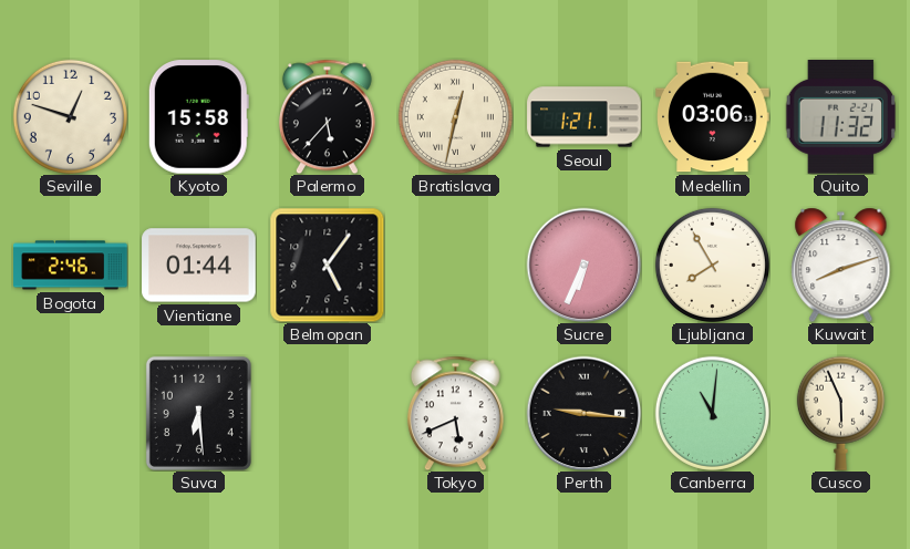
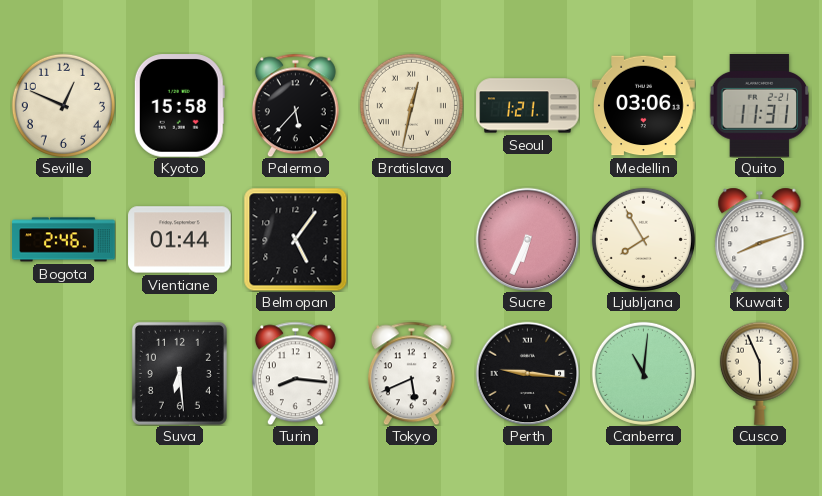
Seville: 12:48 -> 12:49 (63, 105)
Quito: 11:32 -> 11:31 (759, 106)
Turin: none -> 8:16 (295, 373)
